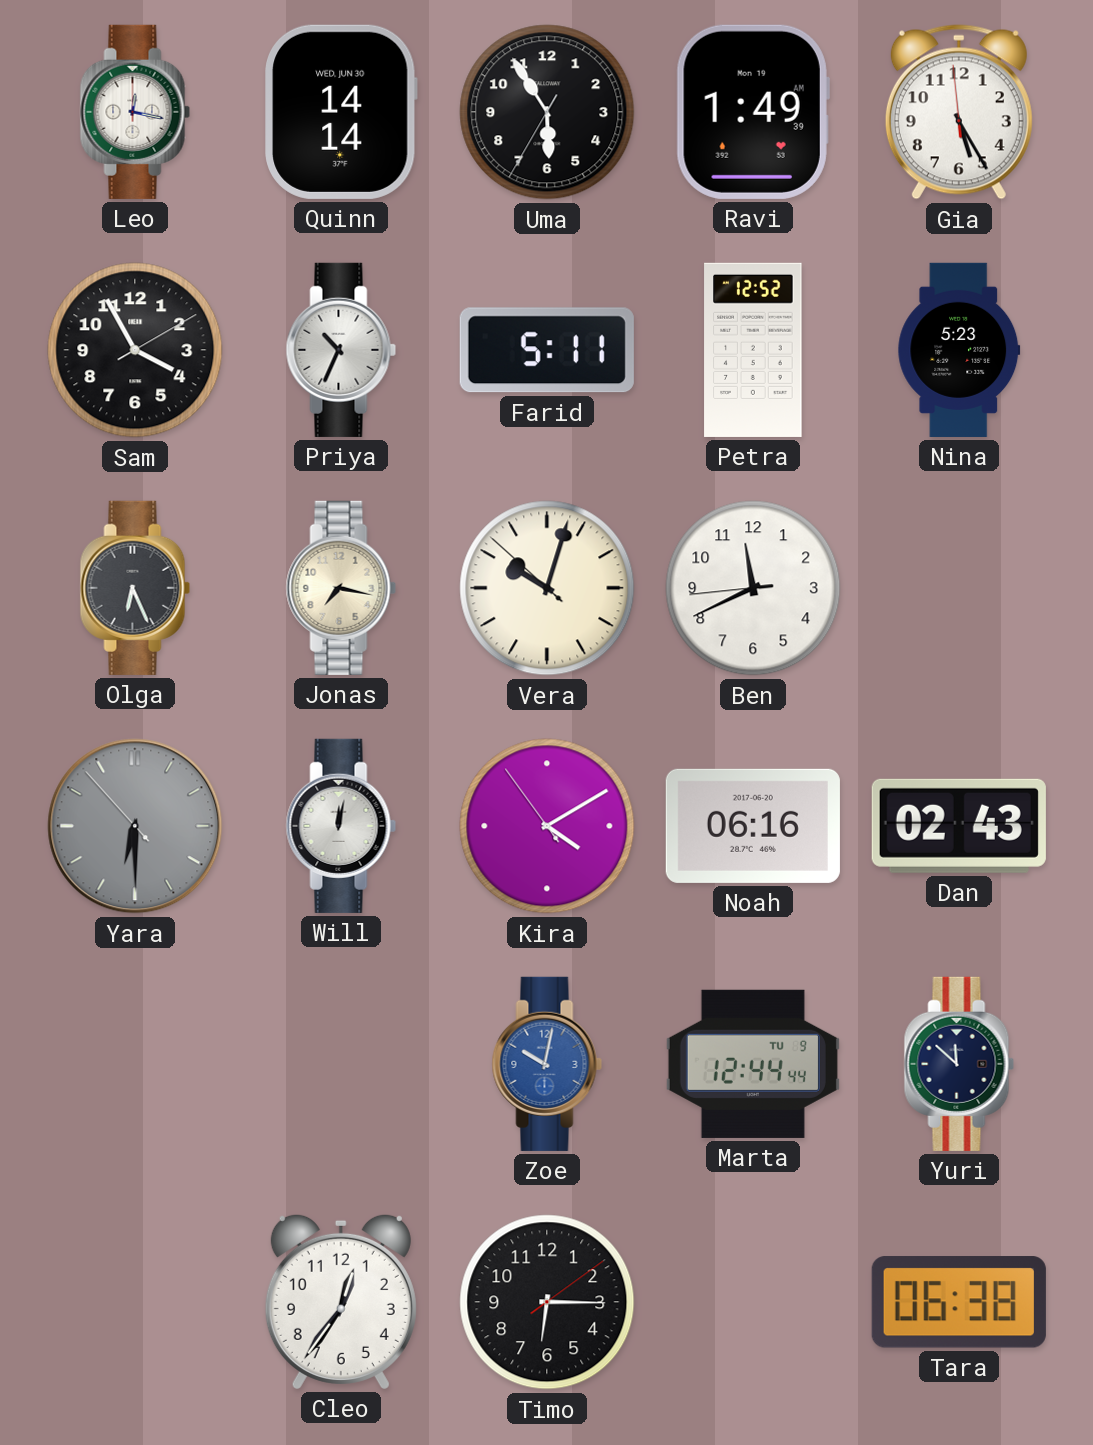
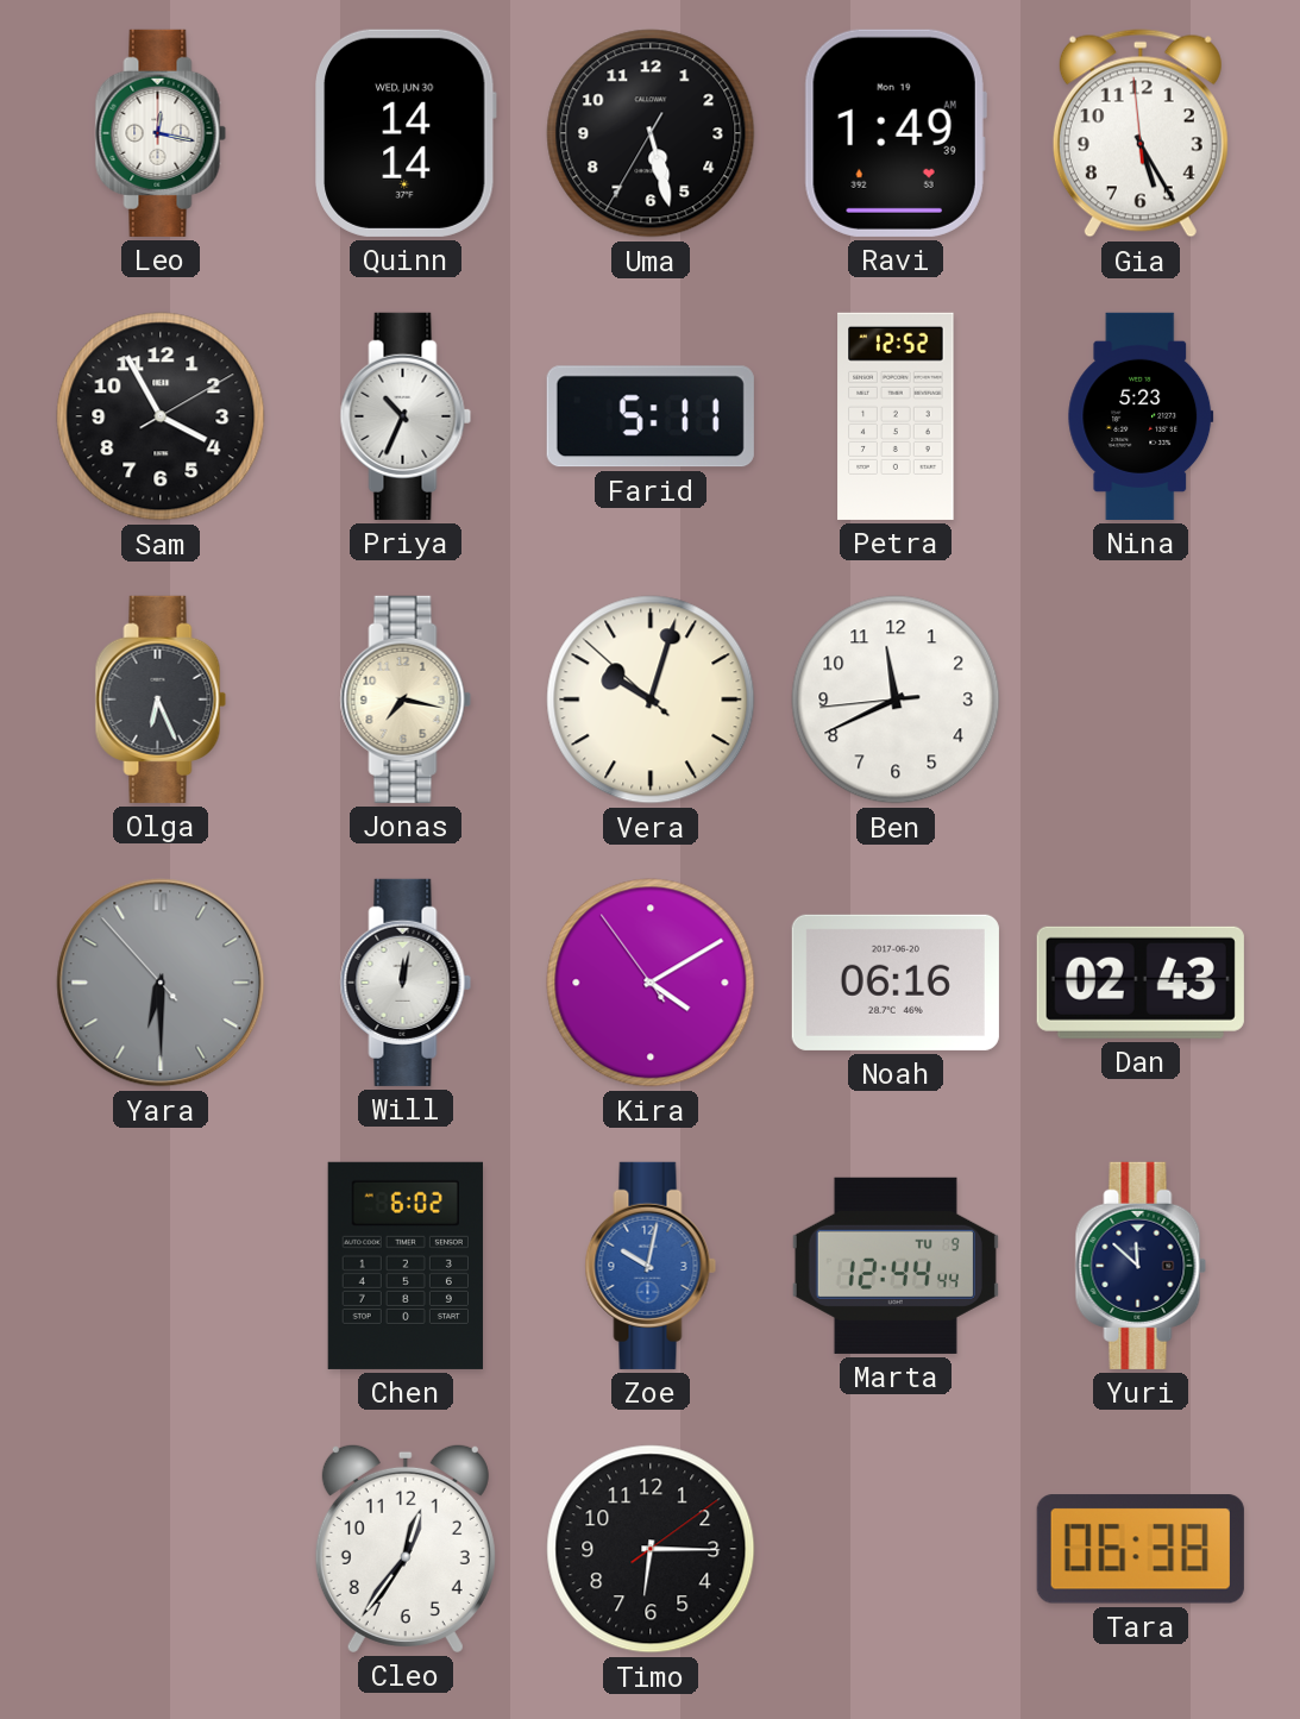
Uma: 5:54 -> 5:27 (651, 133)
Chen: none -> 6:02 (406, 1266)
